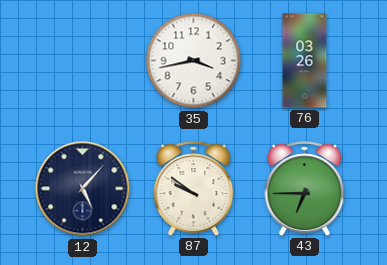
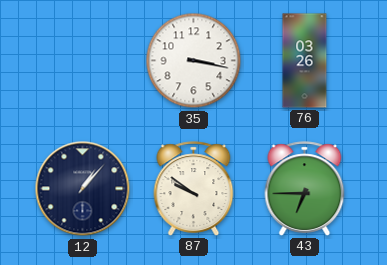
35: 3:43 -> 3:17 (194, 61)
12: 5:07 -> 1:07 (83, 189)
